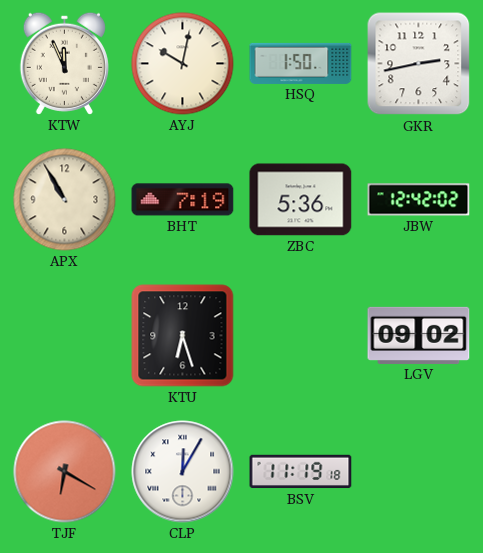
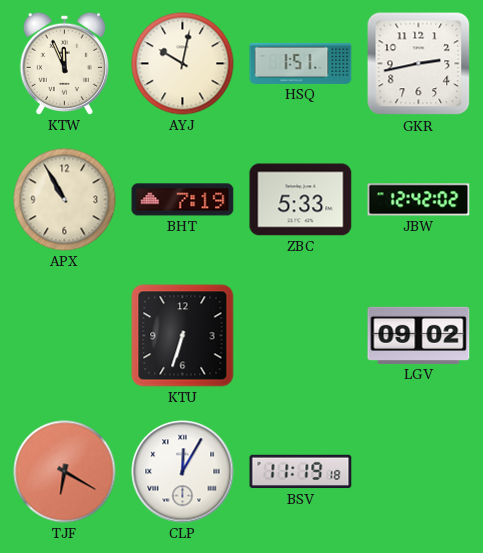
HSQ: 1:50 -> 1:51 (301, 63)
ZBC: 5:36 -> 5:33 (301, 200)
KTU: 6:27 -> 6:33 (183, 336)
